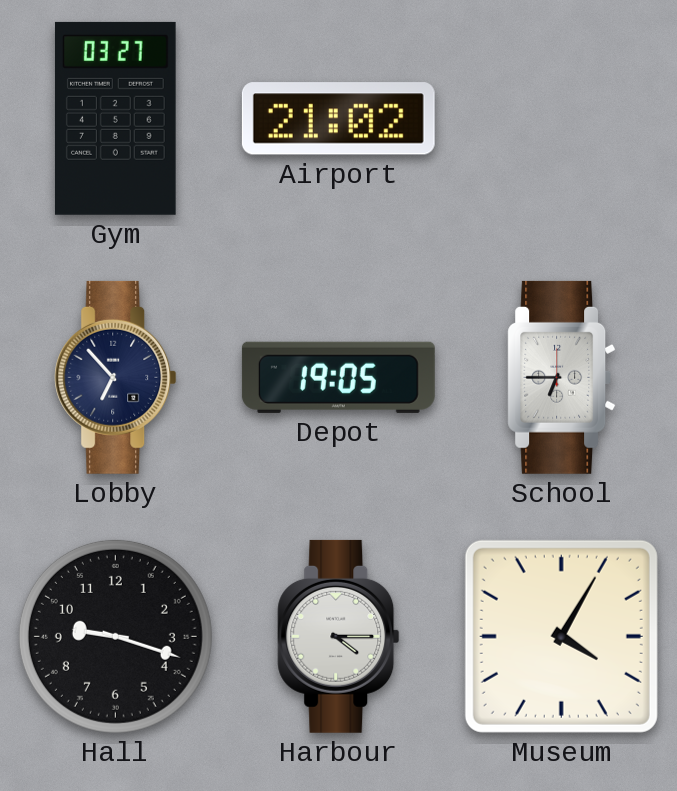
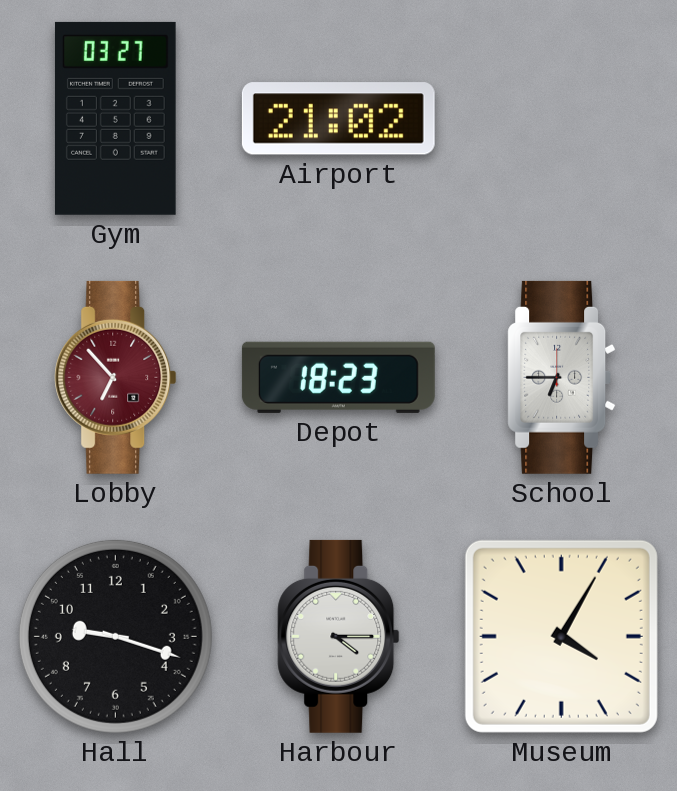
Lobby dial: navy -> burgundy (116, 377)
Depot: 19:05 -> 18:23 (338, 377)
